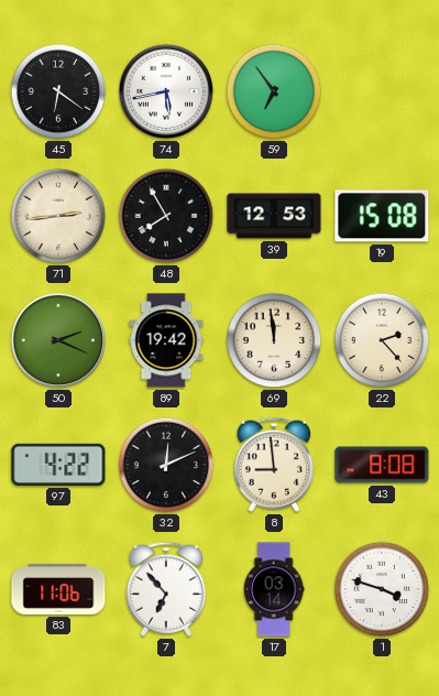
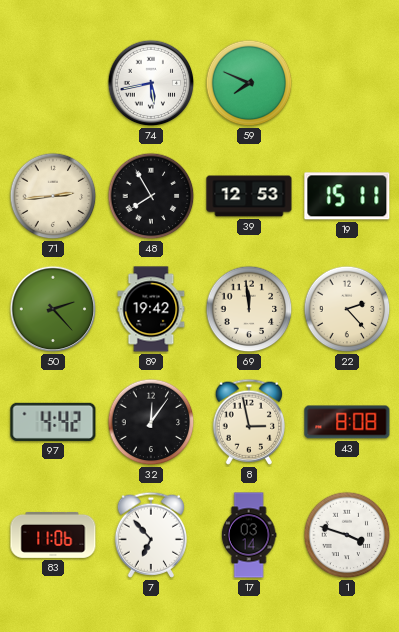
45: 6:21 -> none (58, 91)
59: 6:54 -> 7:49 (249, 83)
19: 15:08 -> 15:11 (347, 196)
50: 2:19 -> 2:23 (53, 309)
97: 4:22 -> 4:42 (53, 422)
32: 12:11 -> 12:06 (151, 422)
8: 8:59 -> 2:58 (249, 422)
